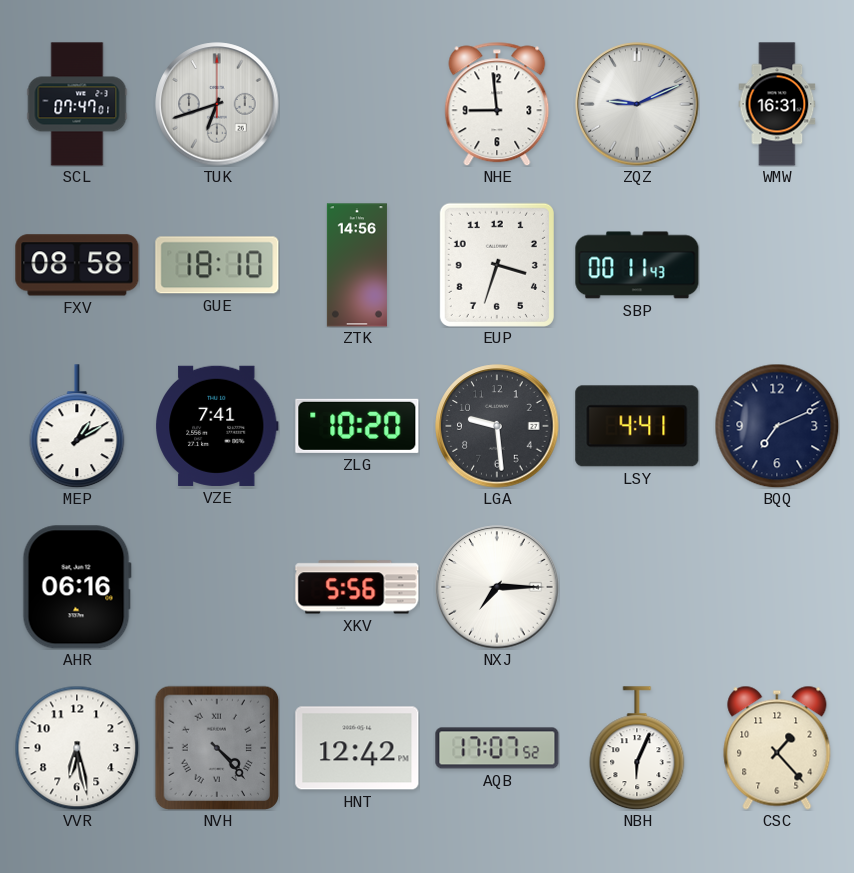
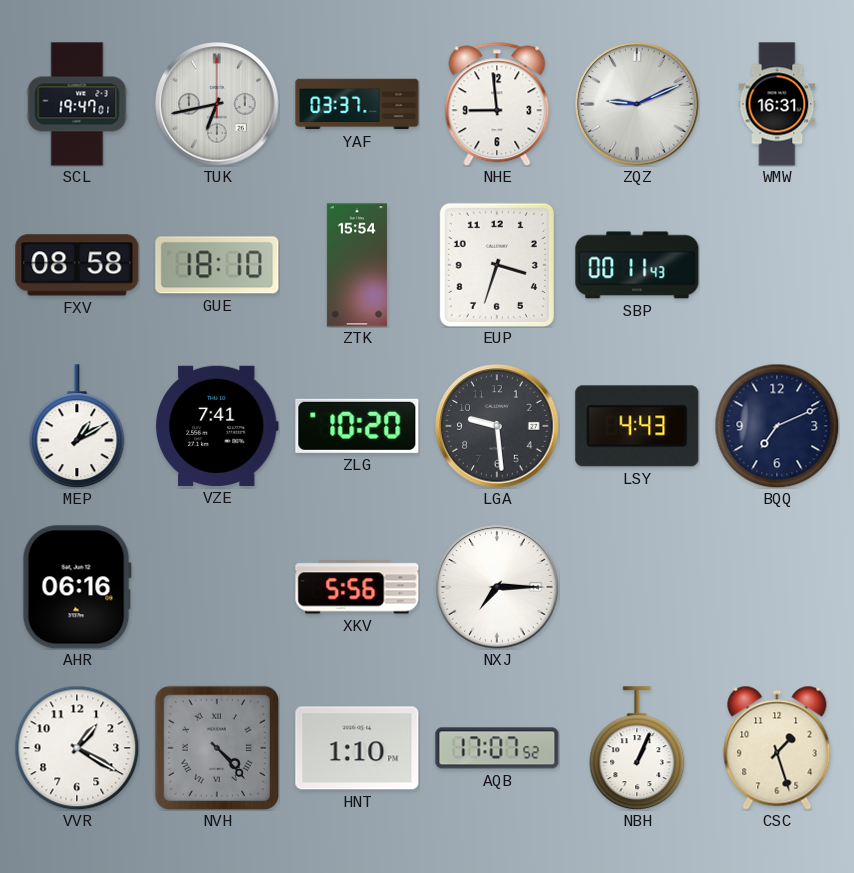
SCL: 07:47 -> 19:47 (77, 104)
TUK: 6:42 -> 6:43 (217, 104)
YAF: none -> 03:37 (357, 104)
ZTK: 14:56 -> 15:54 (357, 265)
LSY: 4:41 -> 4:43 (637, 426)
VVR: 6:28 -> 1:20 (77, 748)
HNT: 12:42 -> 1:10 (357, 748)
NBH: 6:04 -> 1:04 (637, 748)
CSC: 1:23 -> 1:27 (777, 748)
